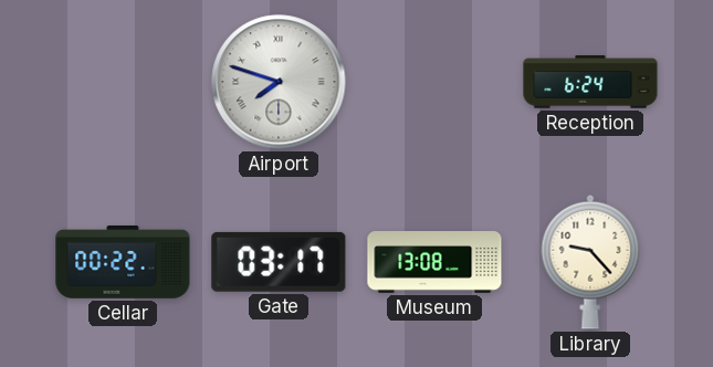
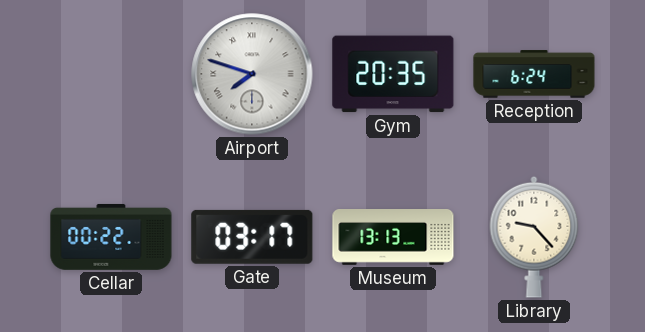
Gym: none -> 20:35 (393, 74)
Museum: 13:08 -> 13:13 (393, 238)
